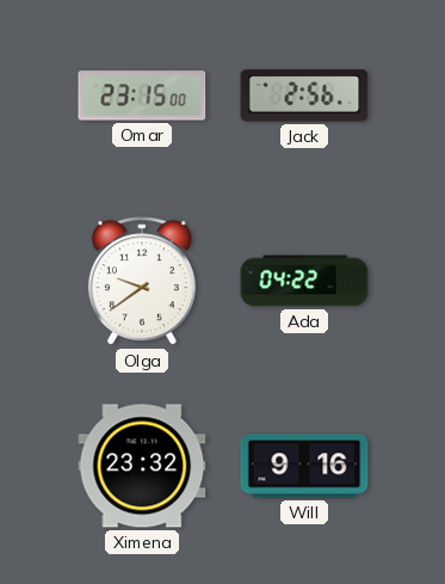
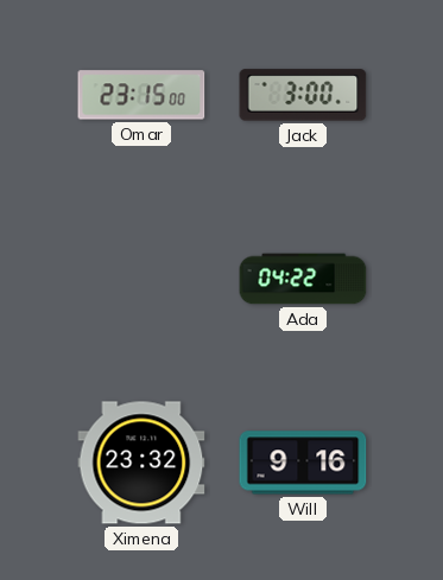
Jack: 2:56 -> 3:00 (303, 95)
Olga: 9:39 -> none (142, 282)
